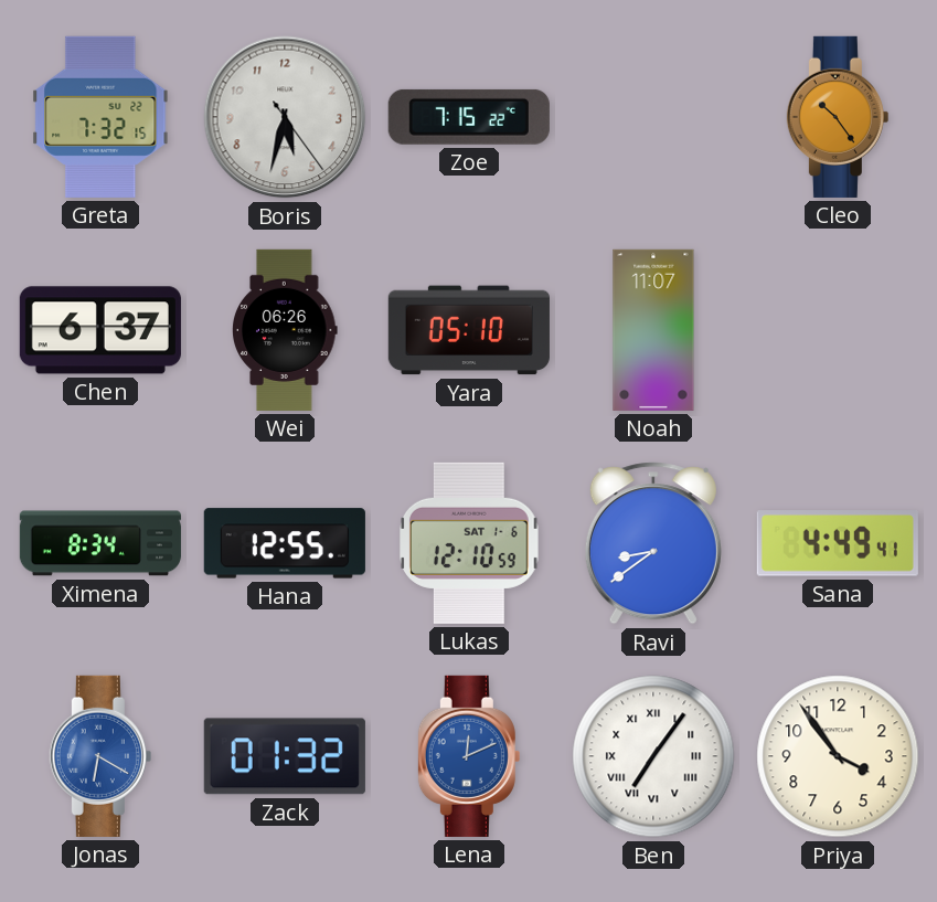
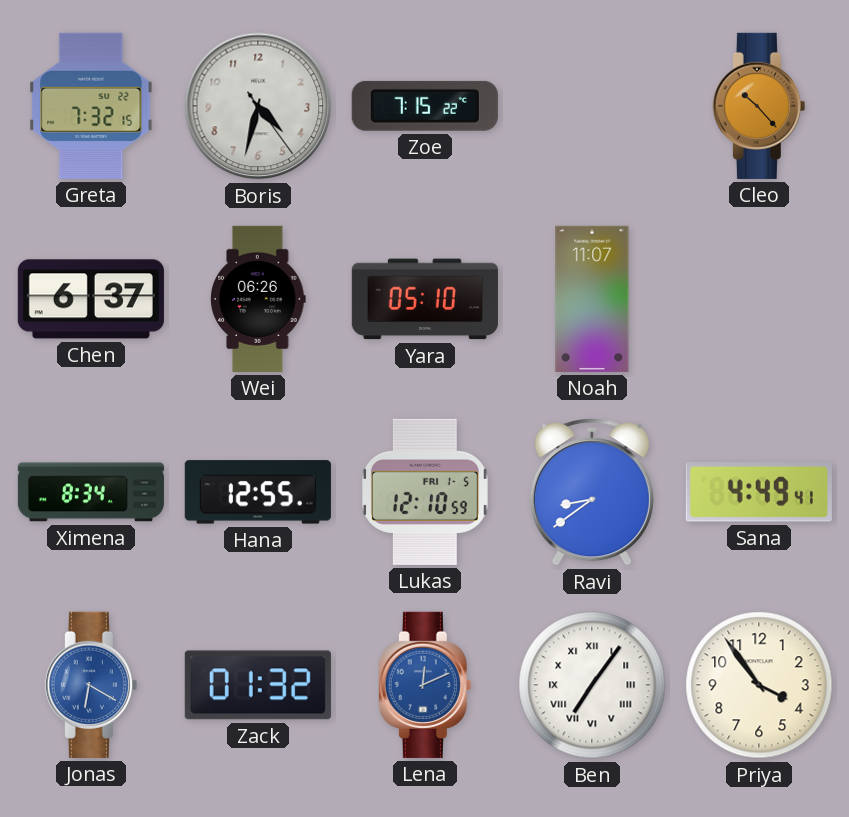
Boris: 5:32 -> 4:32 (258, 106)
Cleo: 10:24 -> 10:23 (759, 106)
Lukas date: SAT 1-6 -> FRI 1-5 (426, 492)
